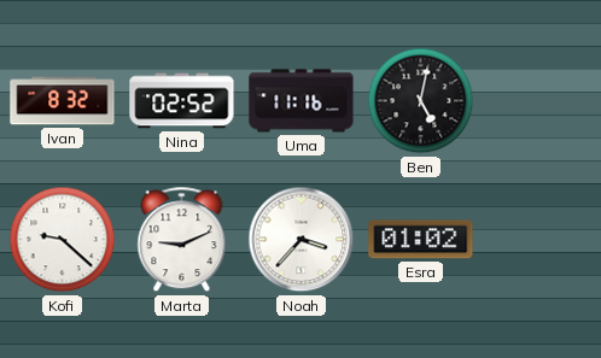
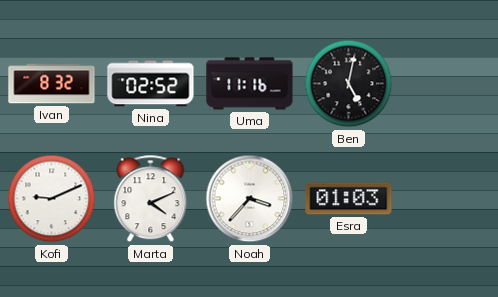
Kofi: 9:22 -> 9:11 (52, 199)
Marta: 9:11 -> 4:11 (151, 199)
Esra: 01:02 -> 01:03 (349, 199)
